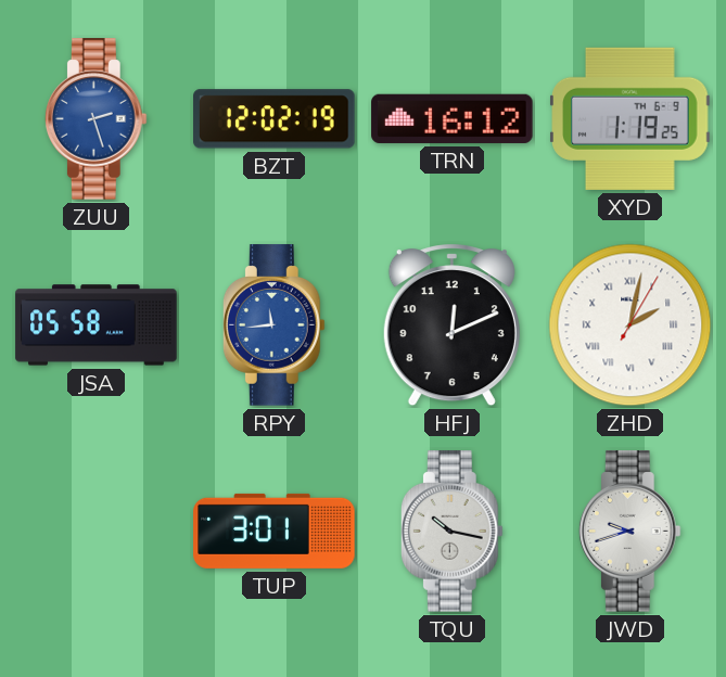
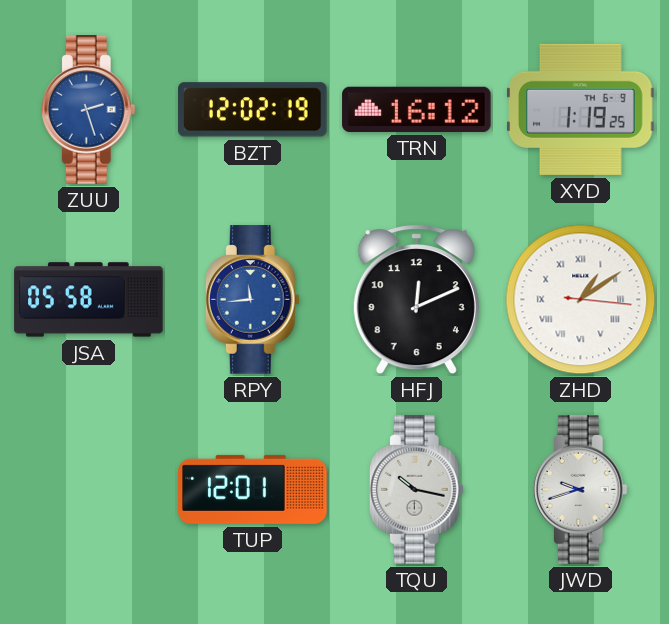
ZHD: 2:02 -> 1:09 (581, 300)
TUP: 3:01 -> 12:01 (253, 489)
